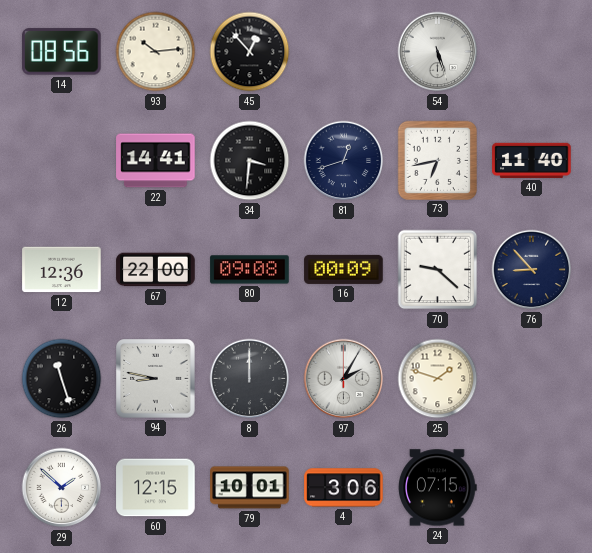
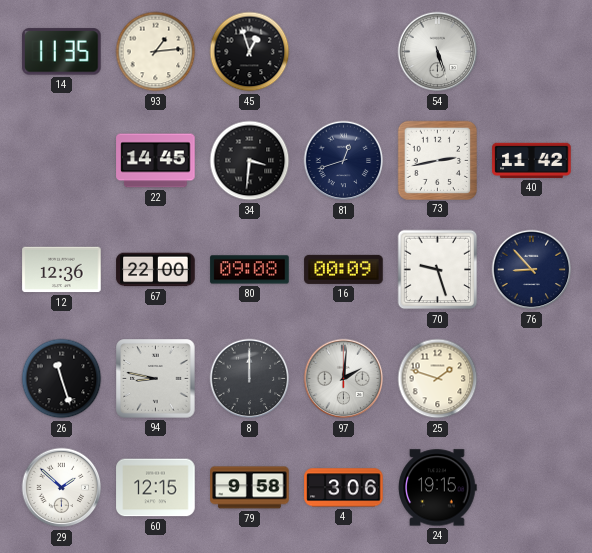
14: 08:56 -> 11:35 (62, 52)
93: 10:14 -> 1:14 (156, 52)
45: 12:53 -> 12:57 (250, 52)
22: 14:41 -> 14:45 (156, 161)
73: 6:43 -> 2:43 (437, 160)
40: 11:40 -> 11:42 (532, 160)
70: 9:22 -> 9:27 (438, 270)
97: 2:05 -> 2:01 (344, 379)
79: 10:01 -> 9:58 (250, 488)
24: 07:15 -> 19:15 (438, 488)
